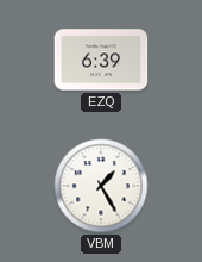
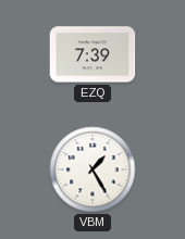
EZQ: 6:39 -> 7:39 (92, 54)
